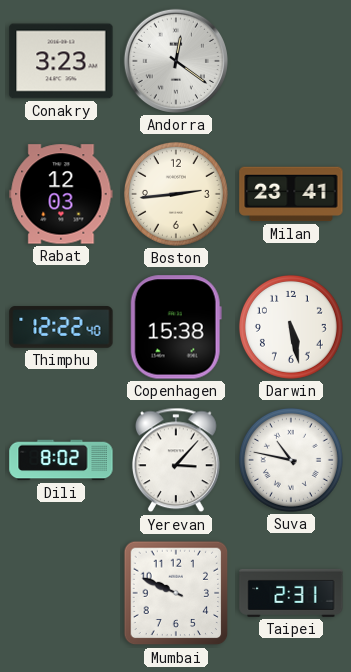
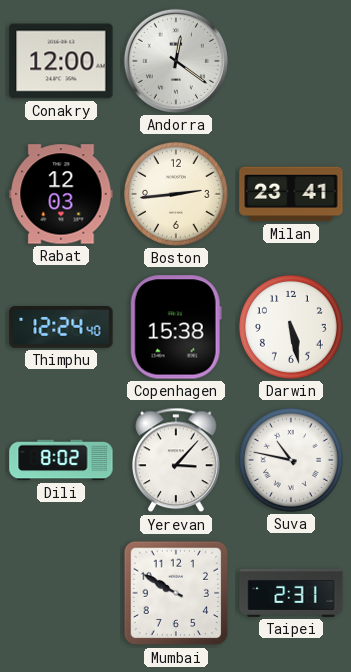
Conakry: 3:23 -> 12:00 (61, 61)
Thimphu: 12:22 -> 12:24 (61, 327)
Mumbai: 9:49 -> 9:50 (176, 593)
